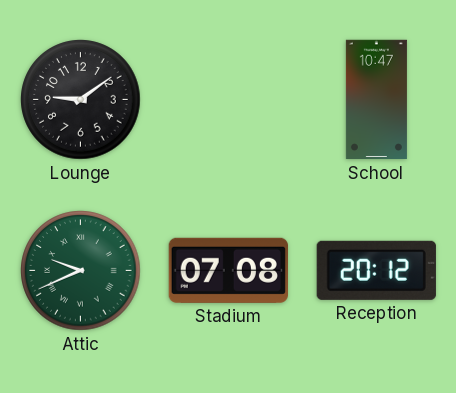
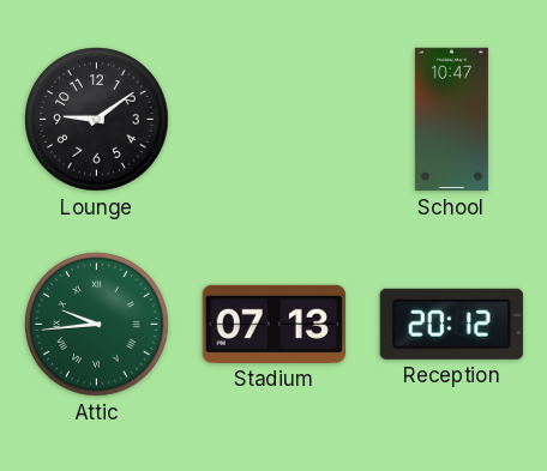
Attic: 9:41 -> 9:44 (97, 325)
Stadium: 07:08 -> 07:13 (273, 324)
